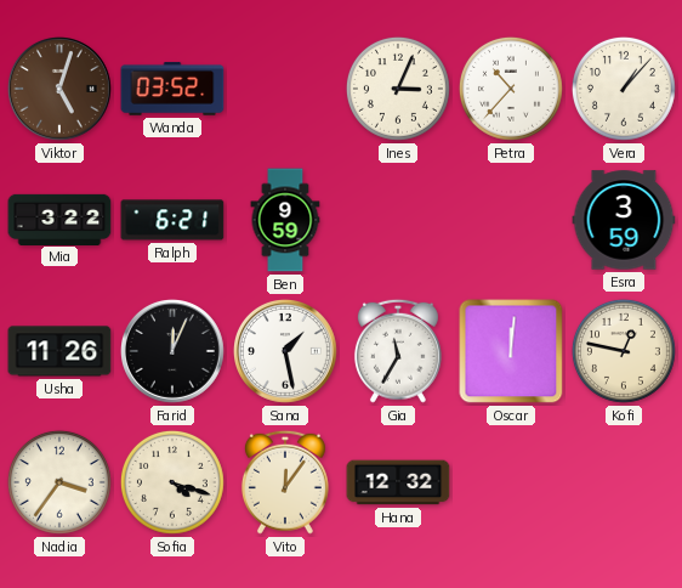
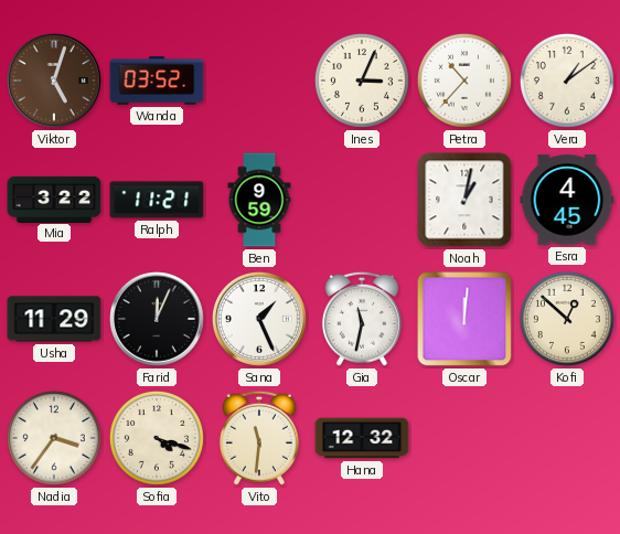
Vera: 1:07 -> 1:09 (567, 81)
Ralph: 6:21 -> 11:21 (157, 200)
Noah: none -> 1:02 (464, 200)
Esra: 3:59 -> 4:45 (567, 200)
Usha: 11:26 -> 11:29 (54, 319)
Sana: 1:28 -> 1:26 (260, 320)
Gia: 11:35 -> 11:32 (362, 319)
Kofi: 12:47 -> 12:52 (567, 319)
Vito: 12:06 -> 11:31 (259, 438)
